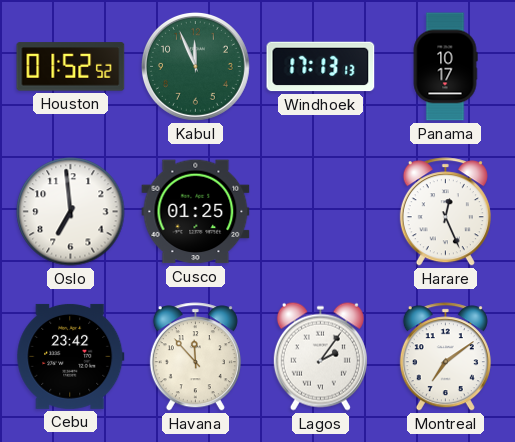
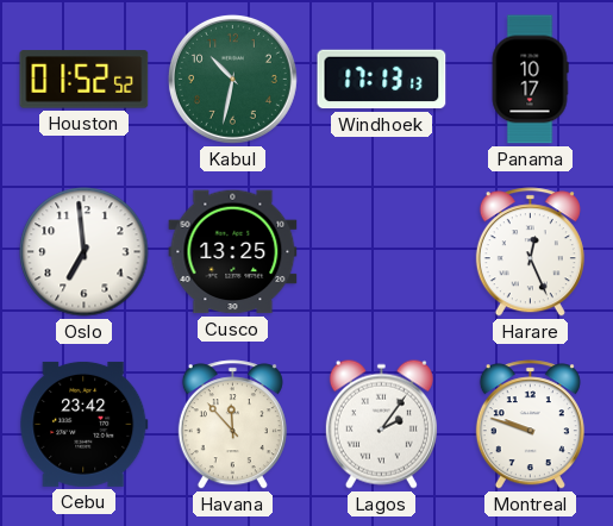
Kabul: 11:56 -> 10:32 (232, 79)
Cusco: 01:25 -> 13:25 (233, 252)
Montreal: 7:09 -> 9:48 (530, 425)
